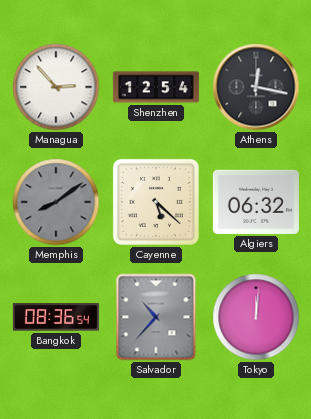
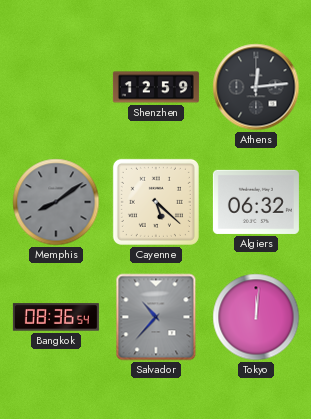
Managua: 2:53 -> none (56, 87)
Shenzhen: 12:54 -> 12:59 (156, 87)
Athens: 12:17 -> 12:14 (256, 87)
